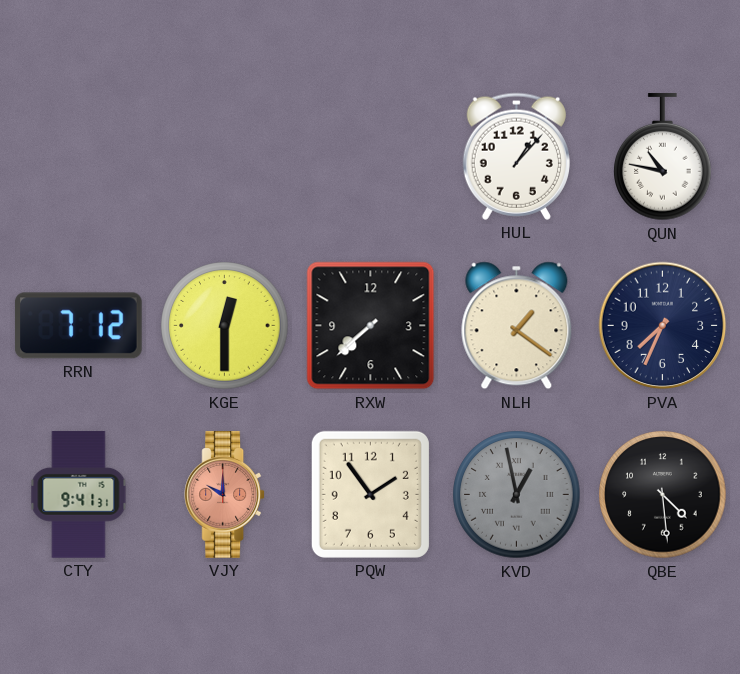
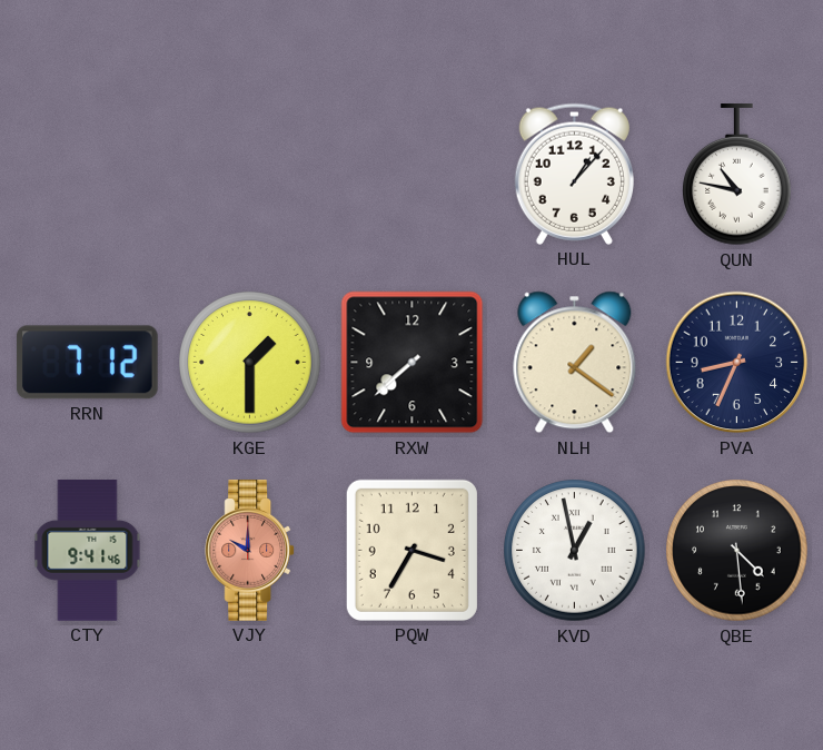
KGE: 12:30 -> 1:30 (250, 363)
PVA: 7:34 -> 8:34 (737, 363)
CTY: 9:41:31 -> 9:41:46 (88, 551)
PQW: 1:54 -> 3:35 (411, 550)
KVD dial: grey -> white (575, 551)
